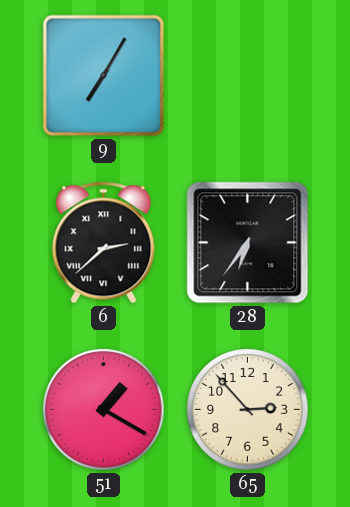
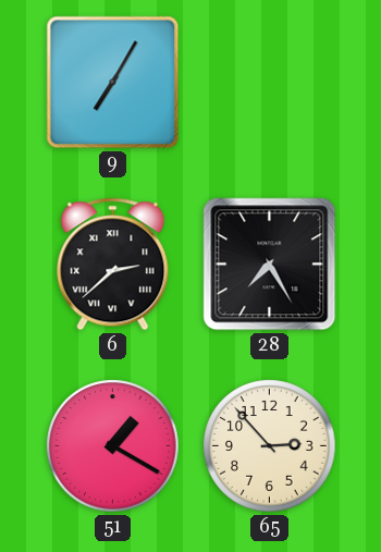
28: 6:36 -> 7:25 (270, 265)
